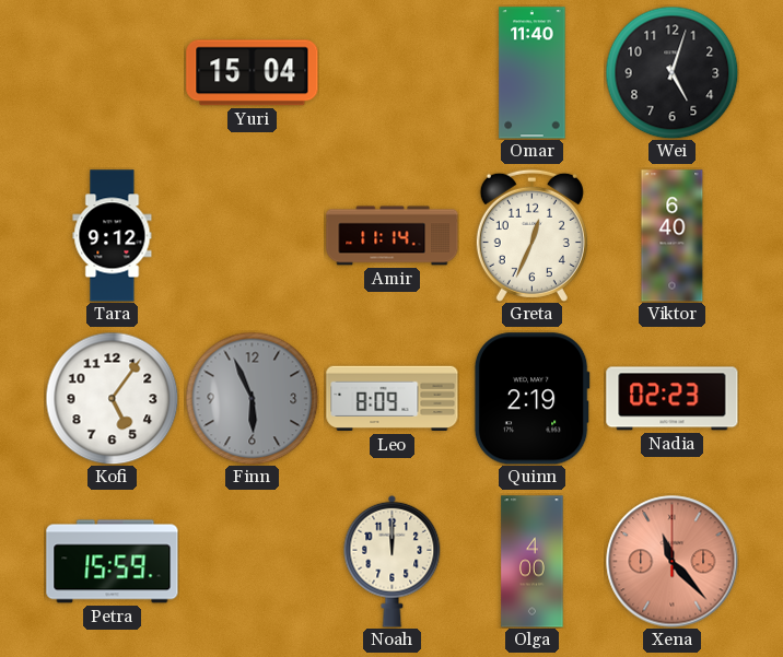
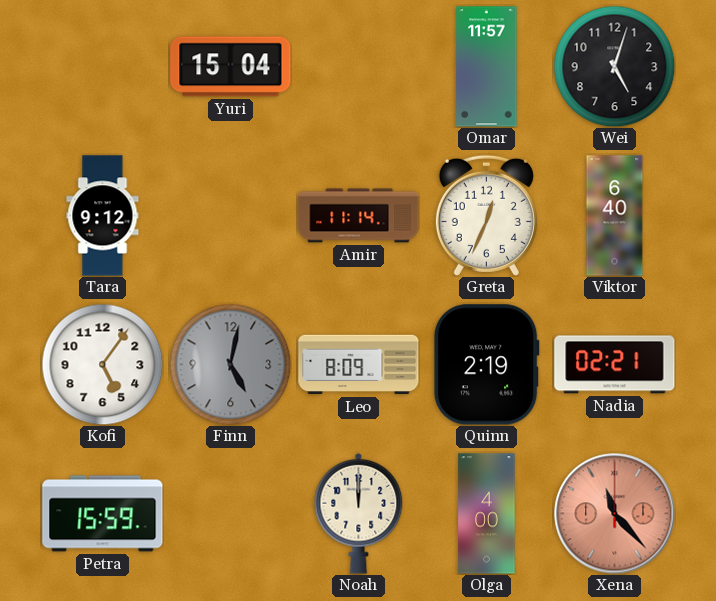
Omar: 11:40 -> 11:57 (487, 67)
Finn: 5:56 -> 5:02 (230, 364)
Nadia: 02:23 -> 02:21 (615, 365)
